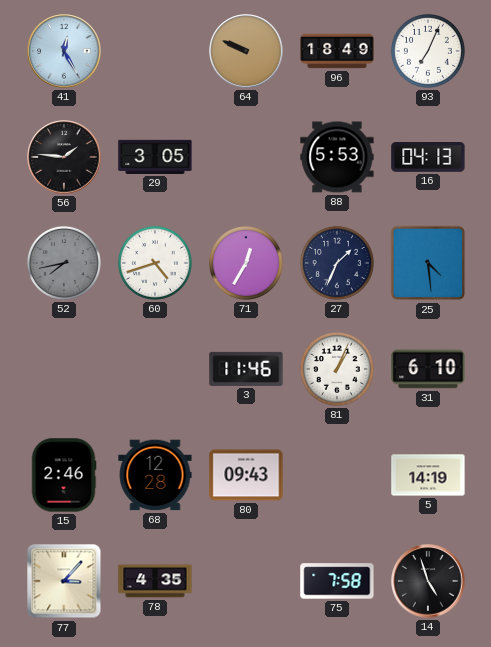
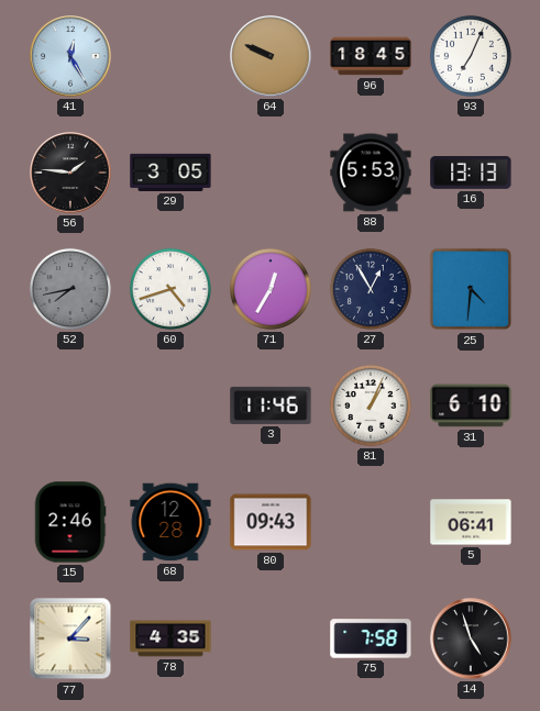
96: 18:49 -> 18:45 (371, 56)
16: 04:13 -> 13:13 (471, 174)
27: 1:34 -> 12:55 (371, 289)
25: 4:29 -> 4:31 (471, 289)
5: 14:19 -> 06:41 (471, 522)
